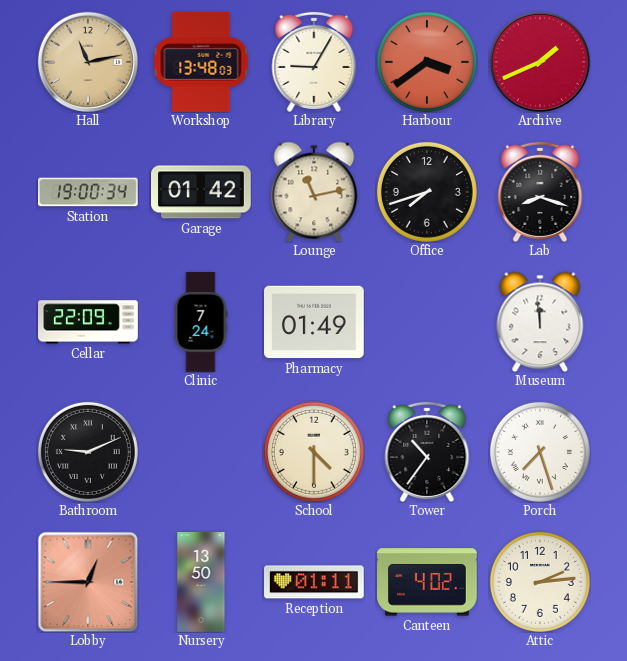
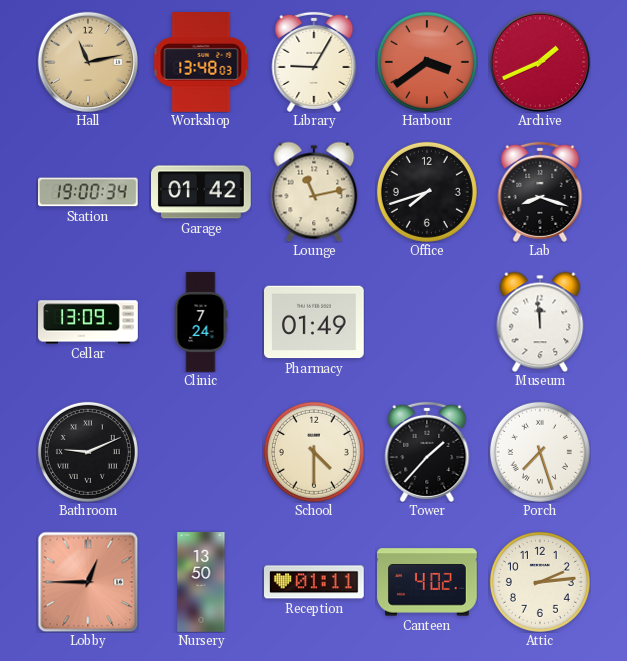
Cellar: 22:09 -> 13:09 (88, 322)
Tower: 10:36 -> 1:37 (427, 452)
